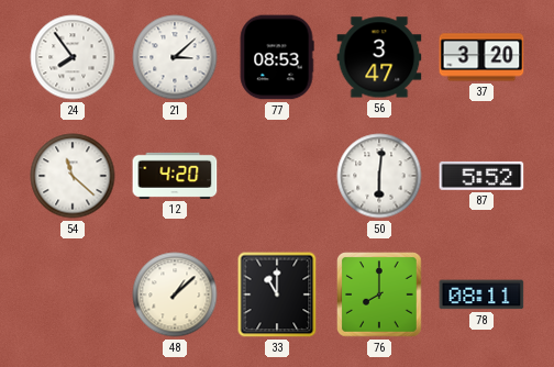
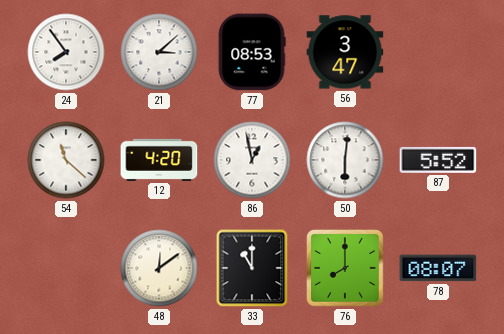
37: 3:20 -> none (481, 57)
86: none -> 12:58 (252, 160)
48: 1:08 -> 12:09 (159, 268)
78: 08:11 -> 08:07 (438, 268)
